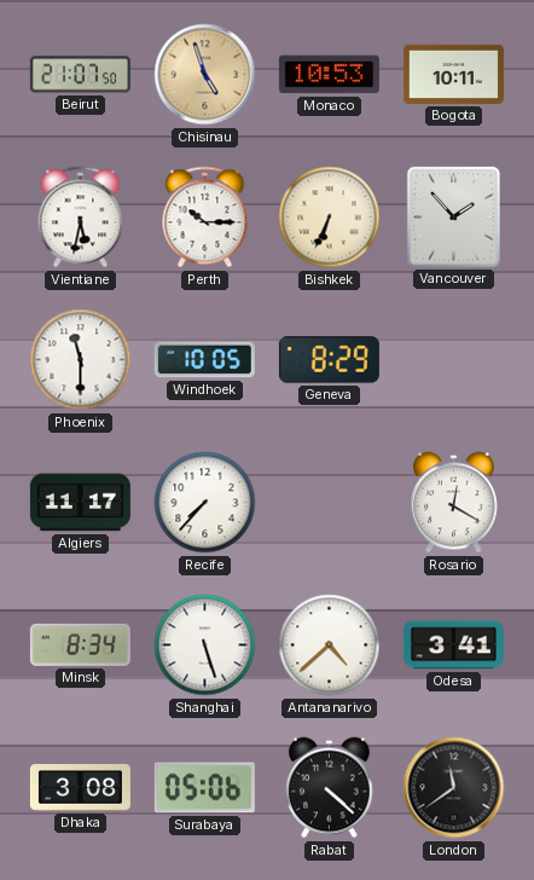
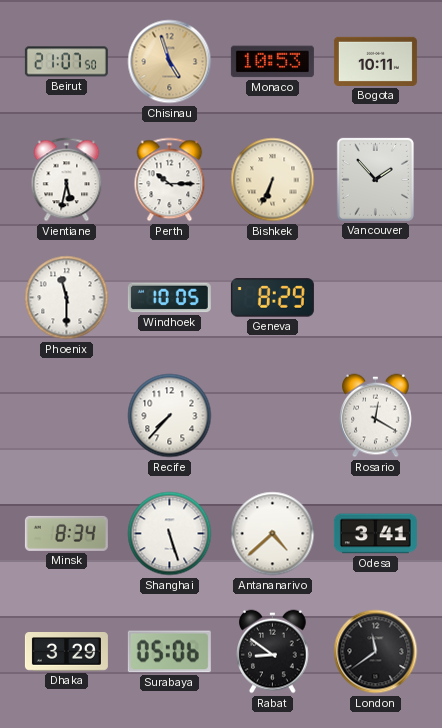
Algiers: 11:17 -> none (80, 503)
Dhaka: 3:08 -> 3:29 (66, 652)
Rabat: 4:22 -> 8:51 (273, 652)
